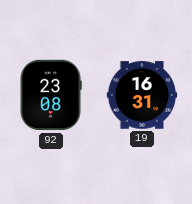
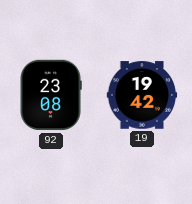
19: 16:31 -> 19:42 (142, 95)
